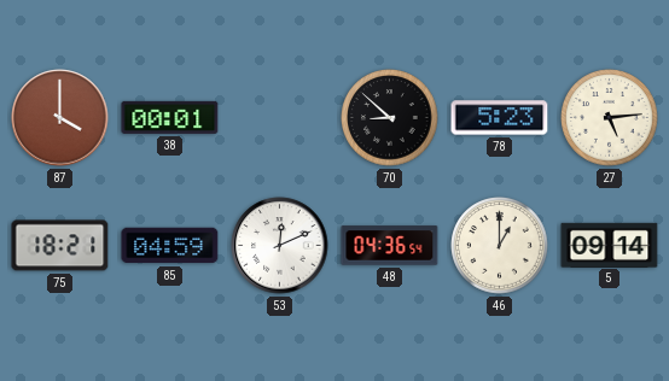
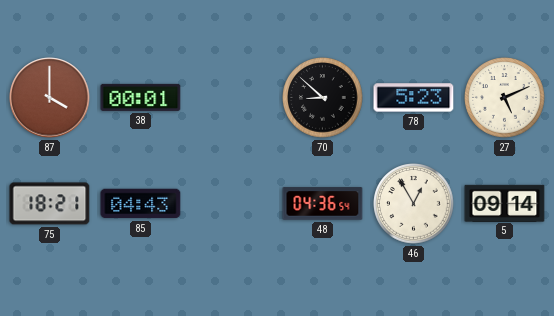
27: 5:14 -> 5:11 (505, 98)
85: 04:59 -> 04:43 (141, 204)
53: 12:11 -> none (280, 246)
46: 1:00 -> 12:55 (414, 204)
